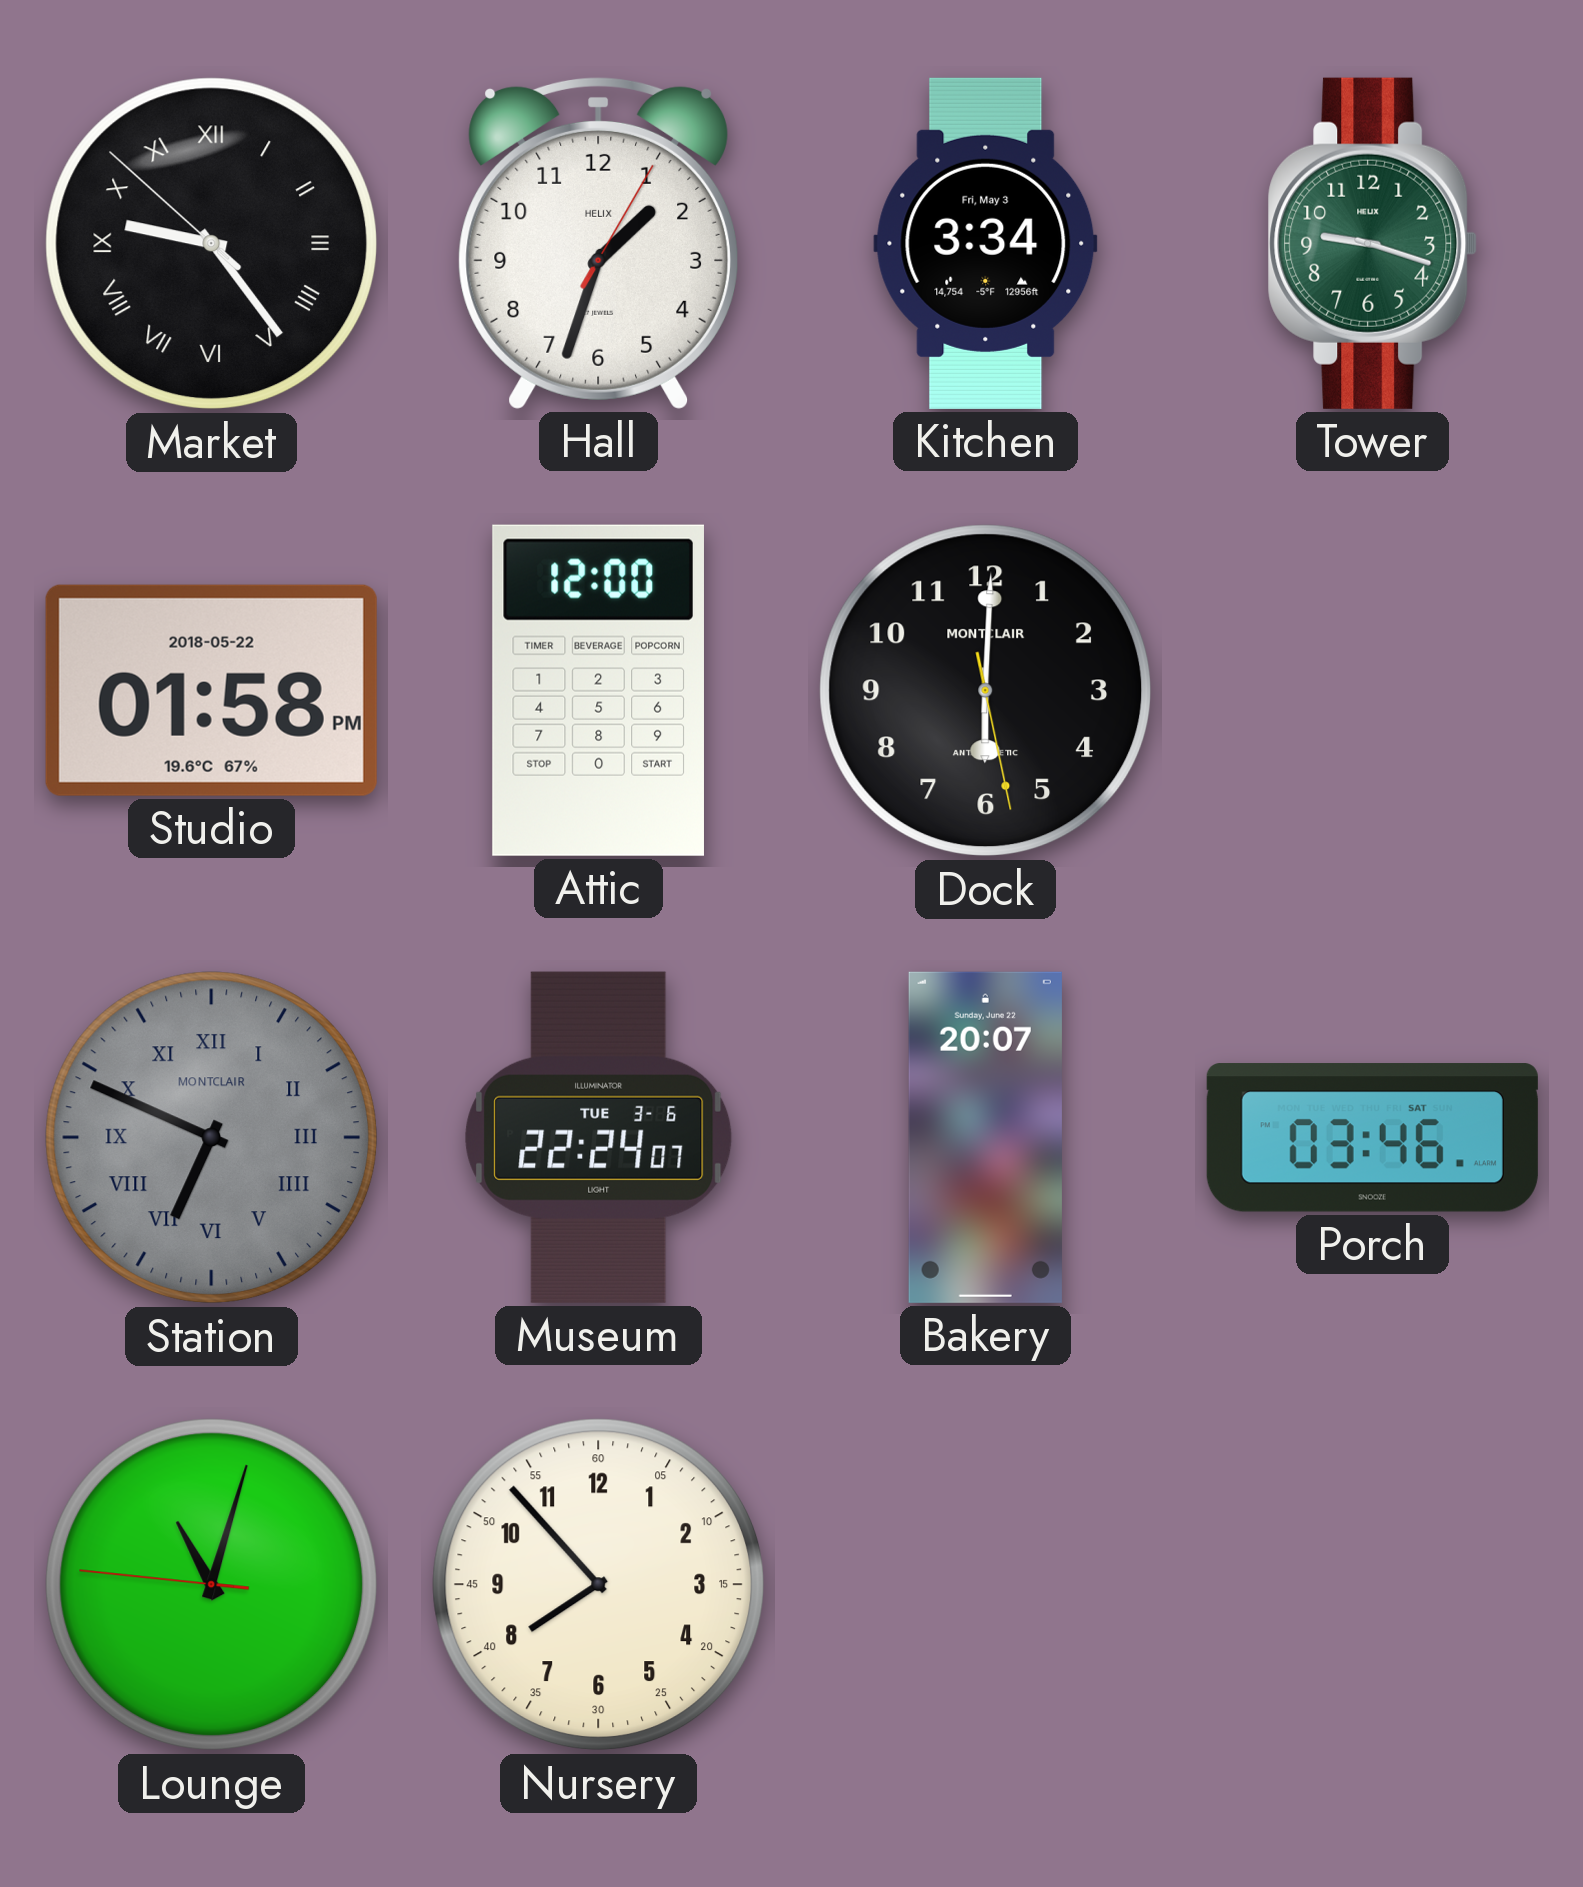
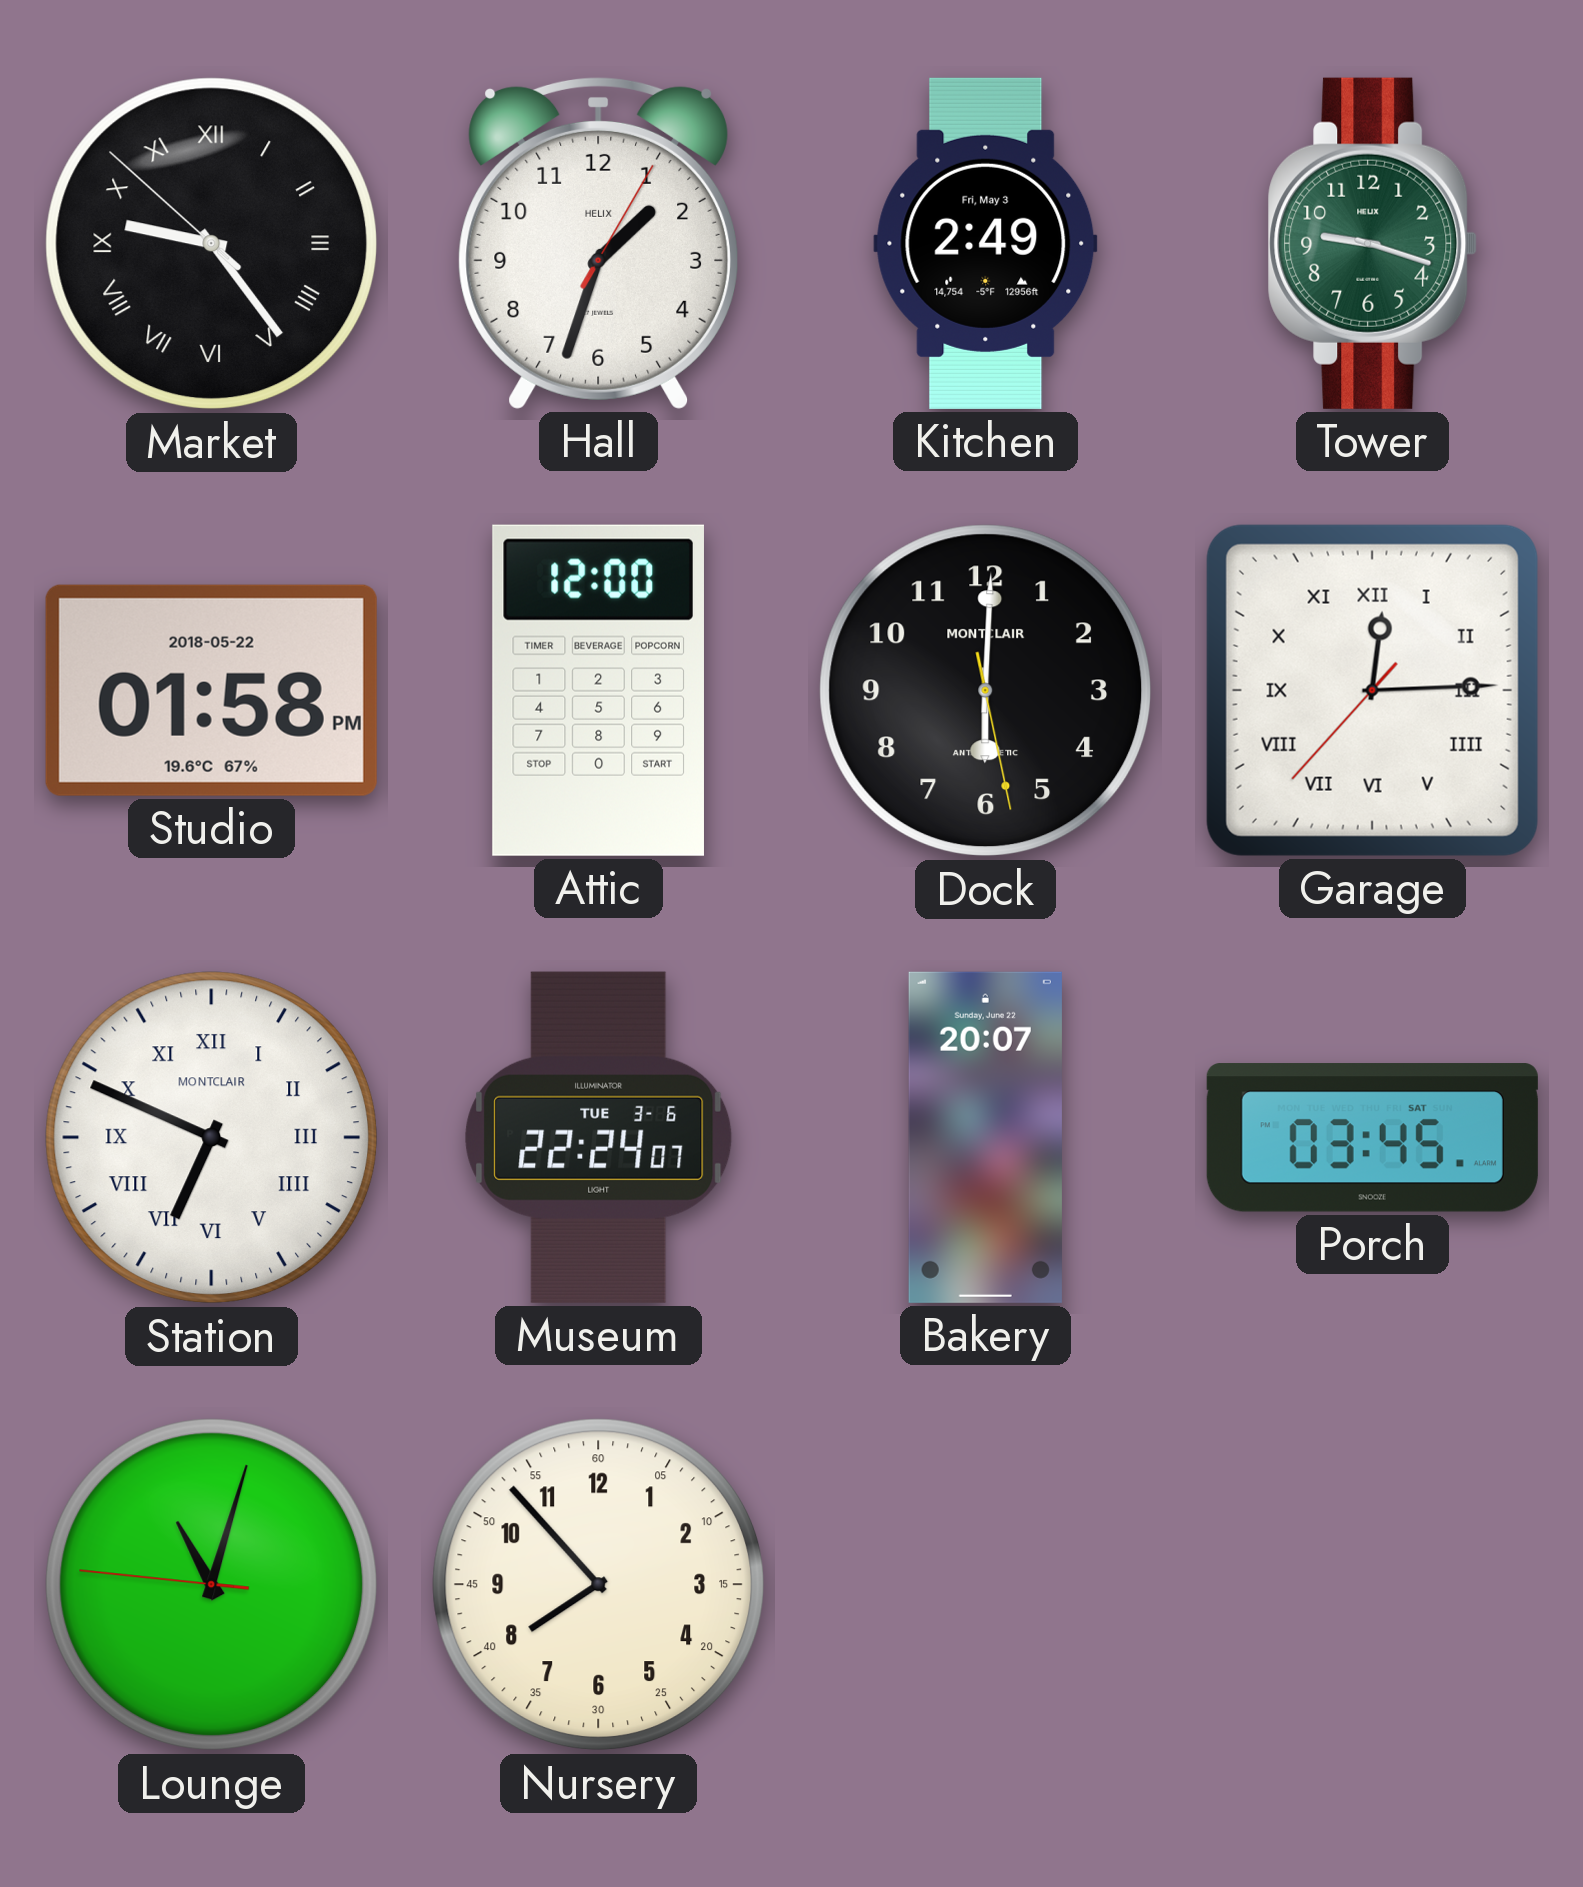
Kitchen: 3:34 -> 2:49 (986, 243)
Garage: none -> 12:14 (1372, 690)
Station dial: grey -> white (212, 1138)
Porch: 03:46 -> 03:45 (1372, 1138)
